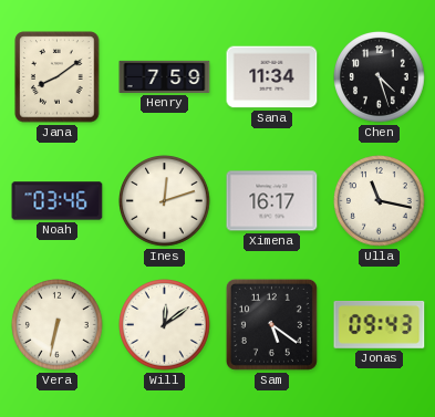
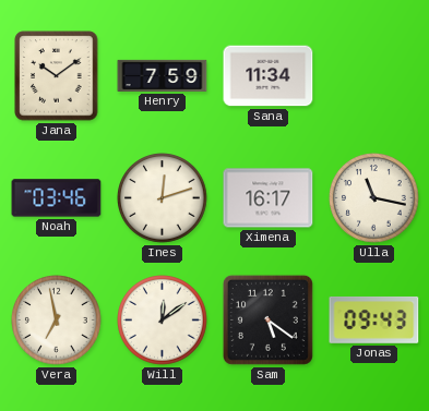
Jana: 8:09 -> 10:09 (57, 76)
Chen: 4:27 -> none (380, 77)
Vera: 6:32 -> 6:58 (57, 321)
